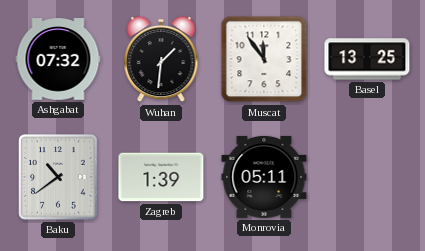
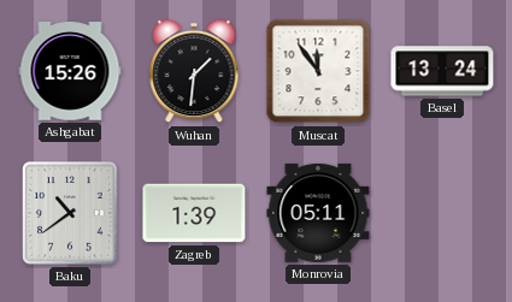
Ashgabat: 07:32 -> 15:26 (70, 71)
Basel: 13:25 -> 13:24 (442, 71)
